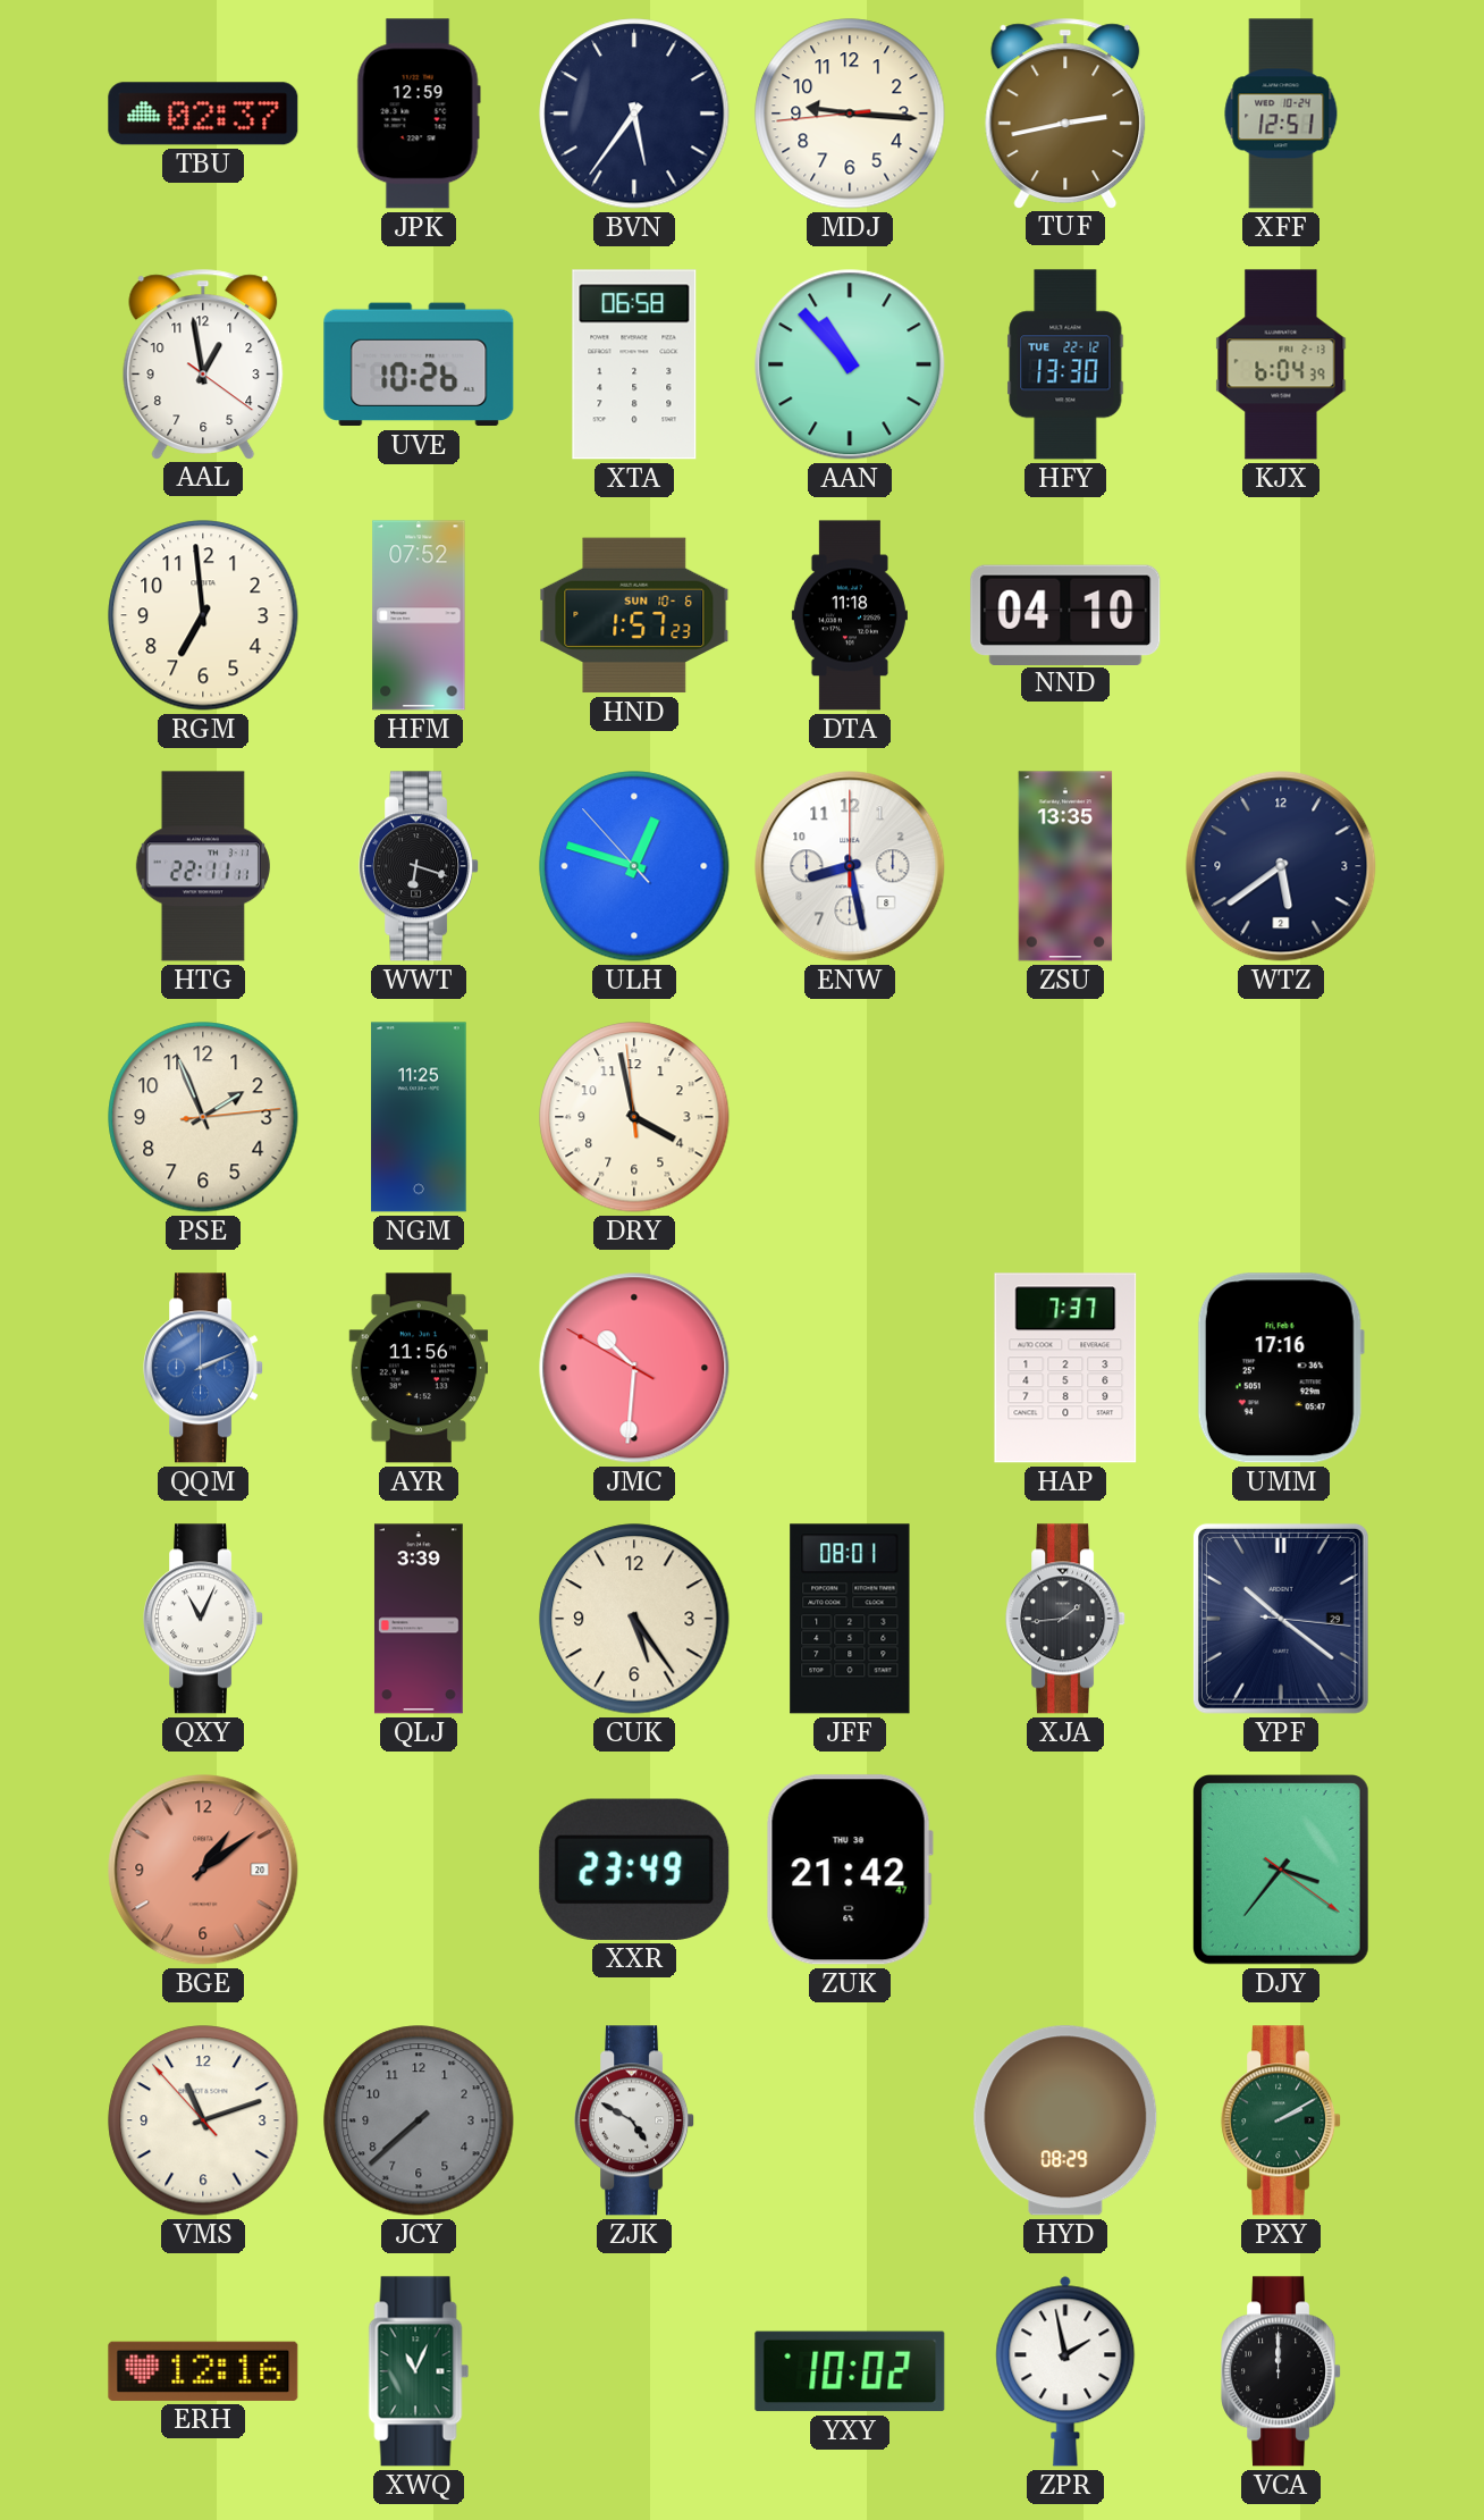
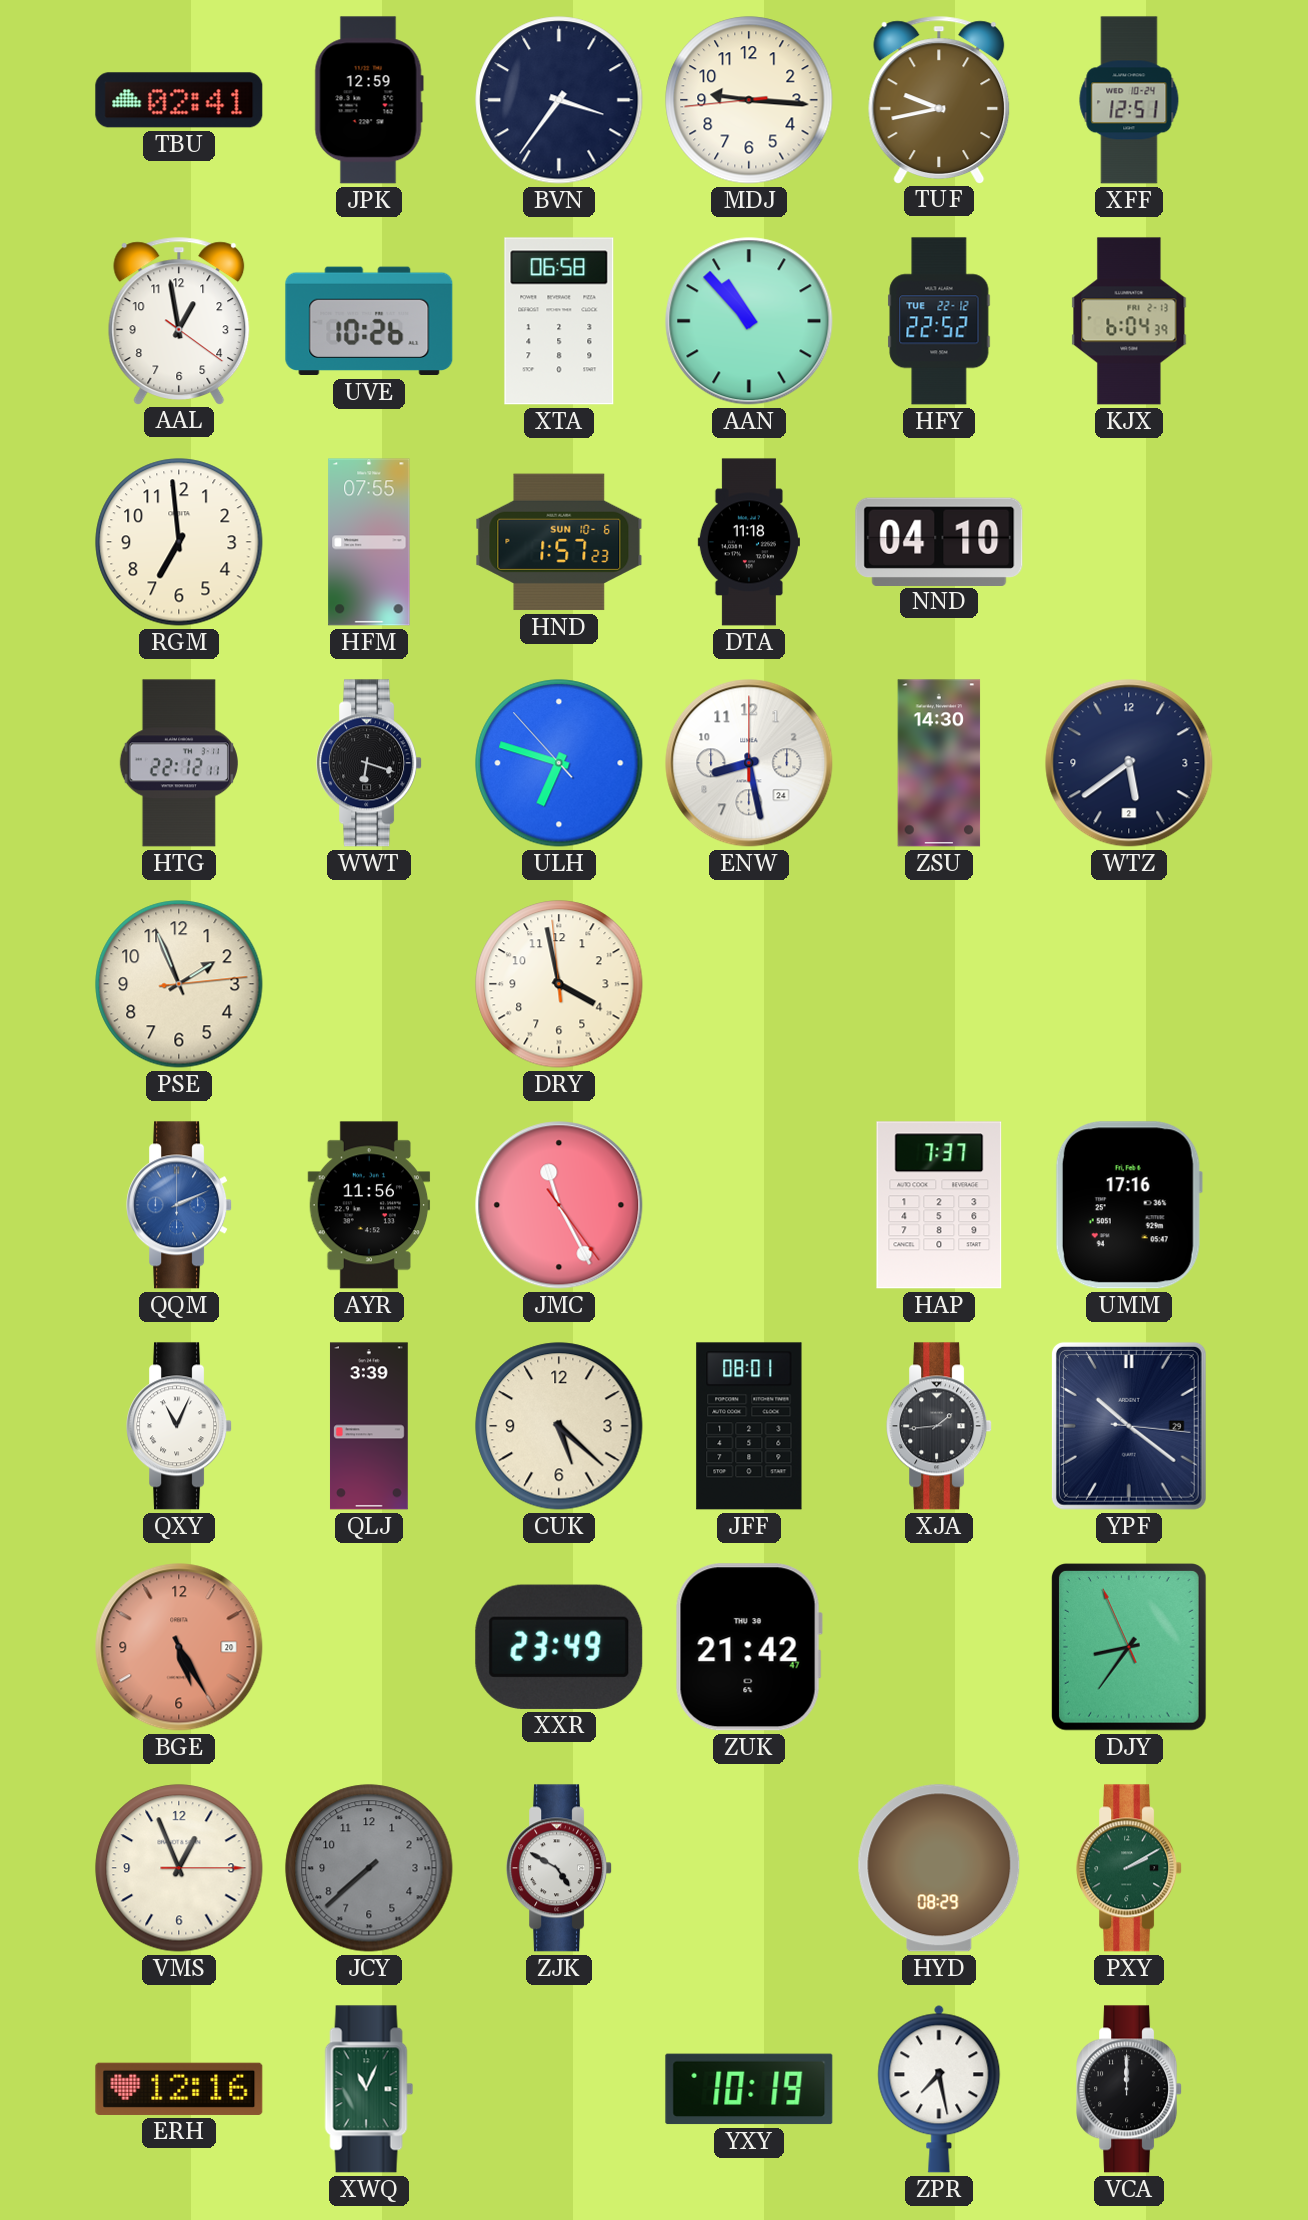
TBU: 02:37 -> 02:41 (179, 100)
BVN: 5:36 -> 3:36 (559, 100)
TUF: 2:43 -> 9:43 (939, 100)
HFY: 13:30 -> 22:52 (939, 321)
HFM: 07:52 -> 07:55 (369, 542)
HTG: 22:11 -> 22:12 (179, 763)
ULH: 12:47 -> 6:47 (559, 763)
ENW date: 8 -> 24 (749, 763)
ZSU: 13:35 -> 14:30 (939, 763)
NGM: 11:25 -> none (419, 1117)
JMC: 10:30 -> 11:25 (559, 1205)
CUK: 5:24 -> 5:22 (559, 1426)
BGE: 1:09 -> 5:25 (179, 1647)
DJY: 3:36 -> 8:35 (1130, 1648)
VMS: 11:11 -> 12:56 (179, 1868)
YXY: 10:02 -> 10:19 (749, 2089)
ZPR: 1:58 -> 7:28 (939, 2089)
